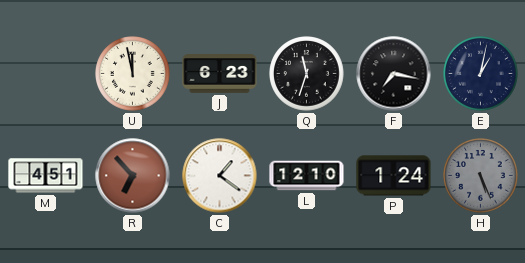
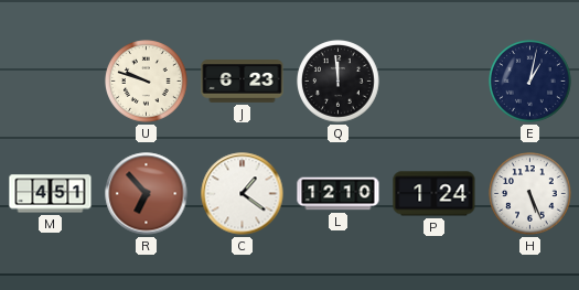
U: 11:58 -> 9:48 (147, 82)
Q: 11:33 -> 11:59 (339, 82)
F: 7:17 -> none (394, 74)
H dial: grey -> white (530, 194)
